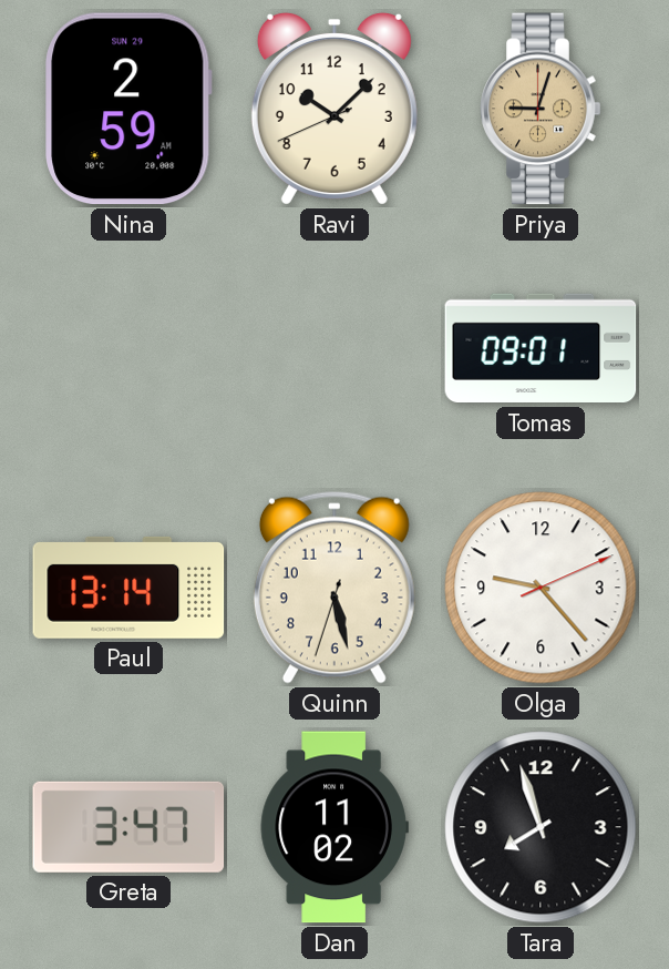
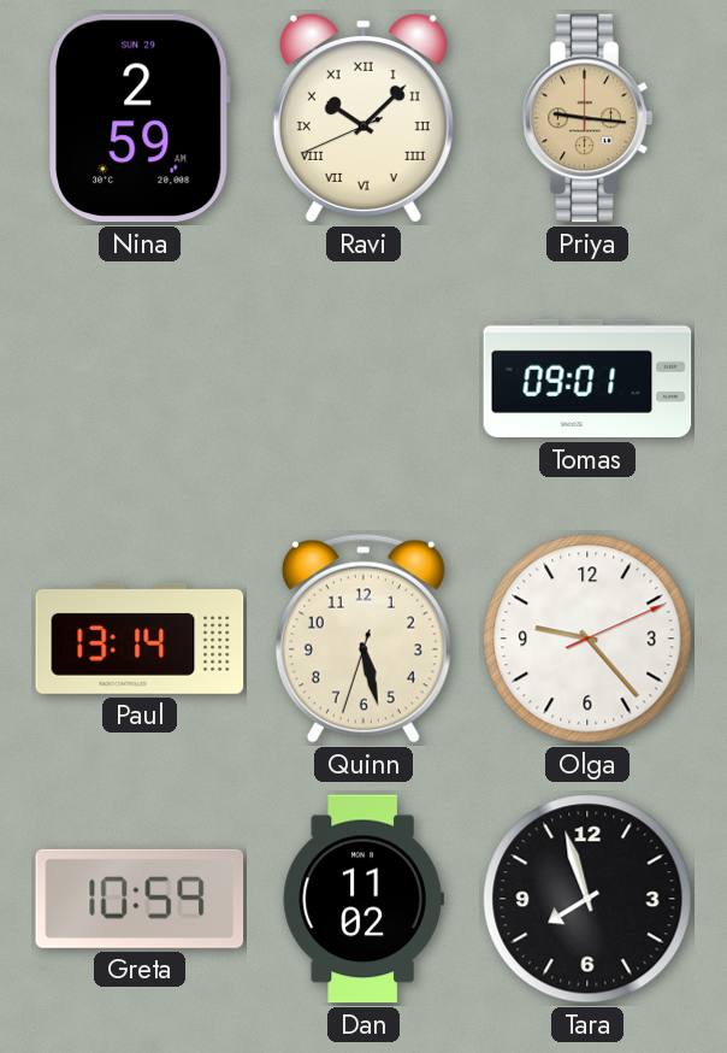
Ravi numerals: Arabic -> Roman (363, 118)
Priya: 9:03 -> 9:16 (587, 118)
Greta: 3:47 -> 10:59 (140, 899)
